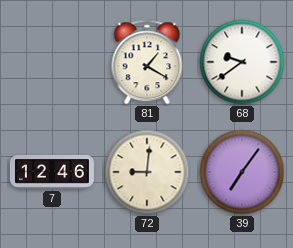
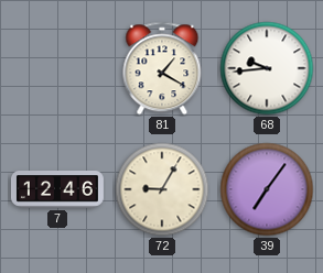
68: 9:39 -> 9:44 (267, 68)
72: 9:01 -> 9:05 (162, 189)
